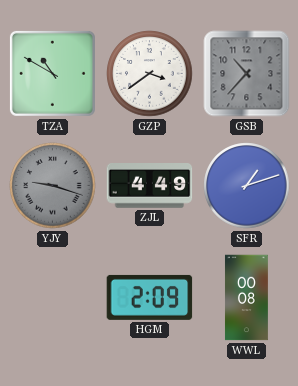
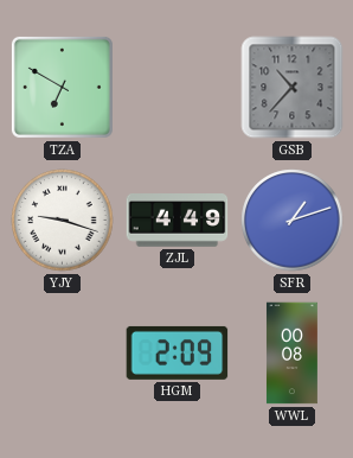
TZA: 10:50 -> 6:50 (62, 87)
GZP: 3:39 -> none (150, 74)
YJY dial: grey -> white (63, 221)
